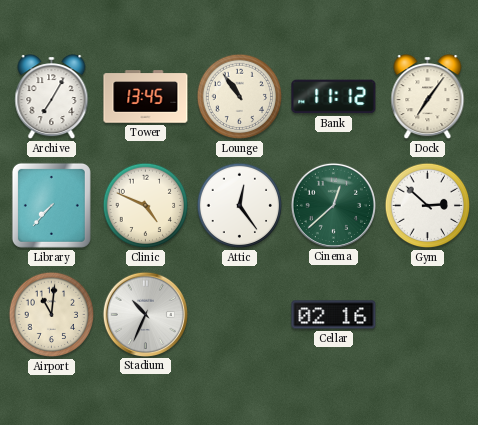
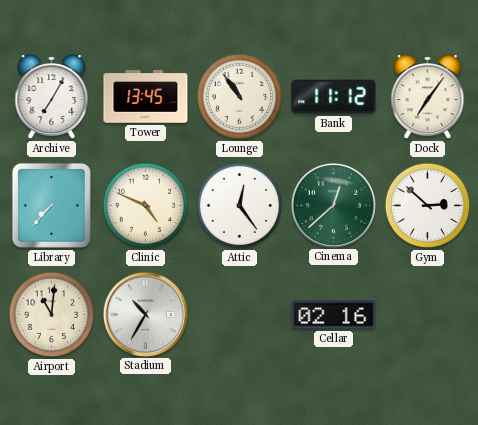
Stadium: 10:34 -> 10:35 (145, 314)
